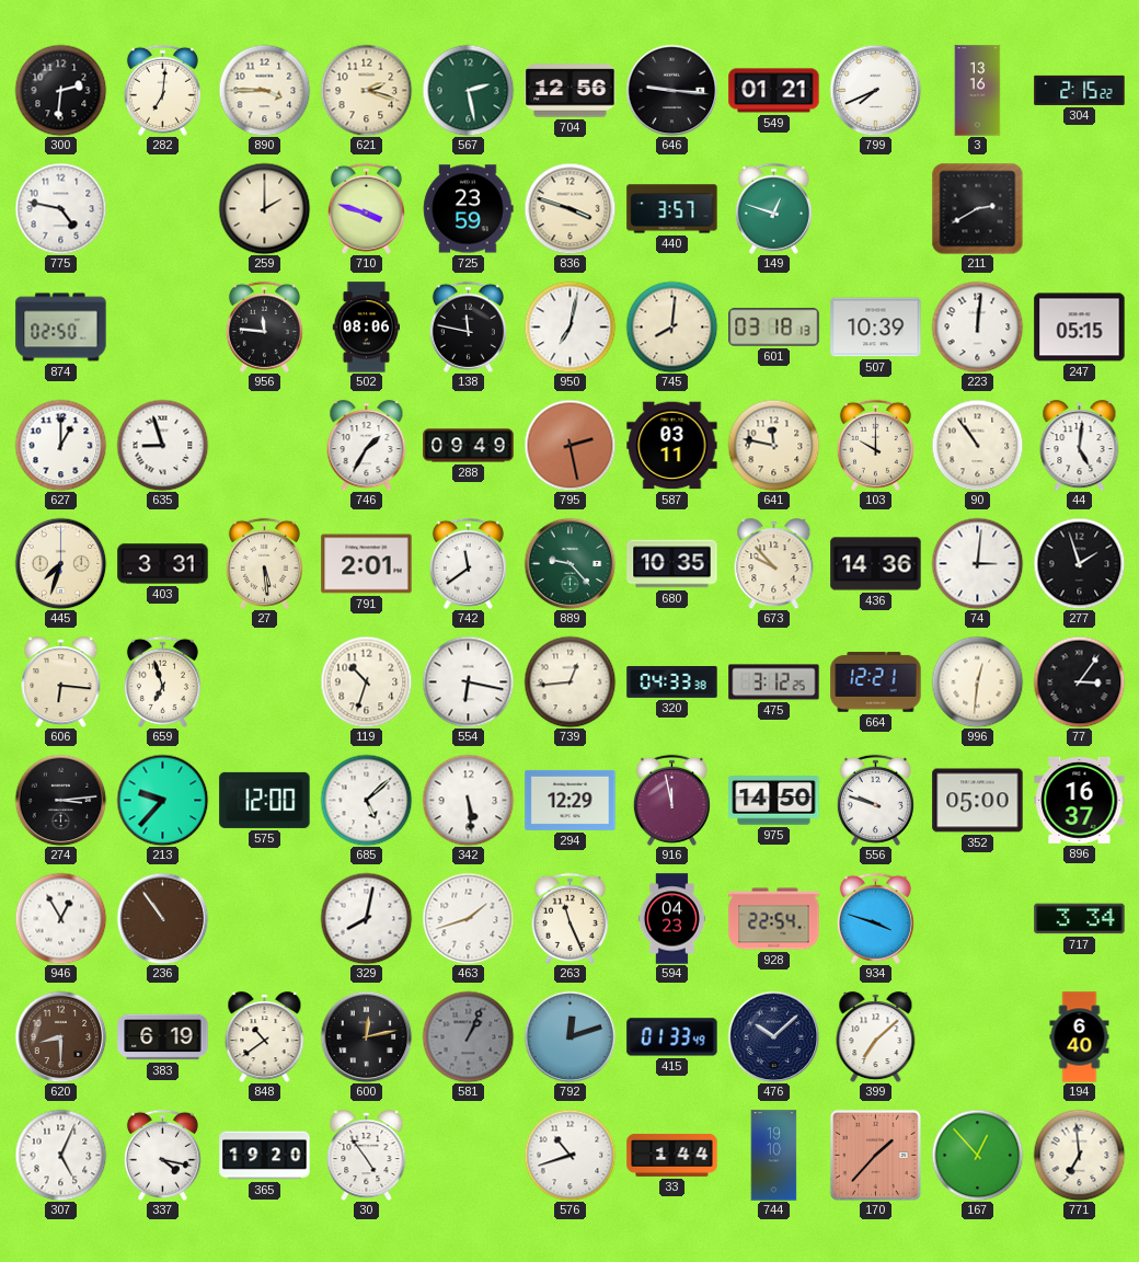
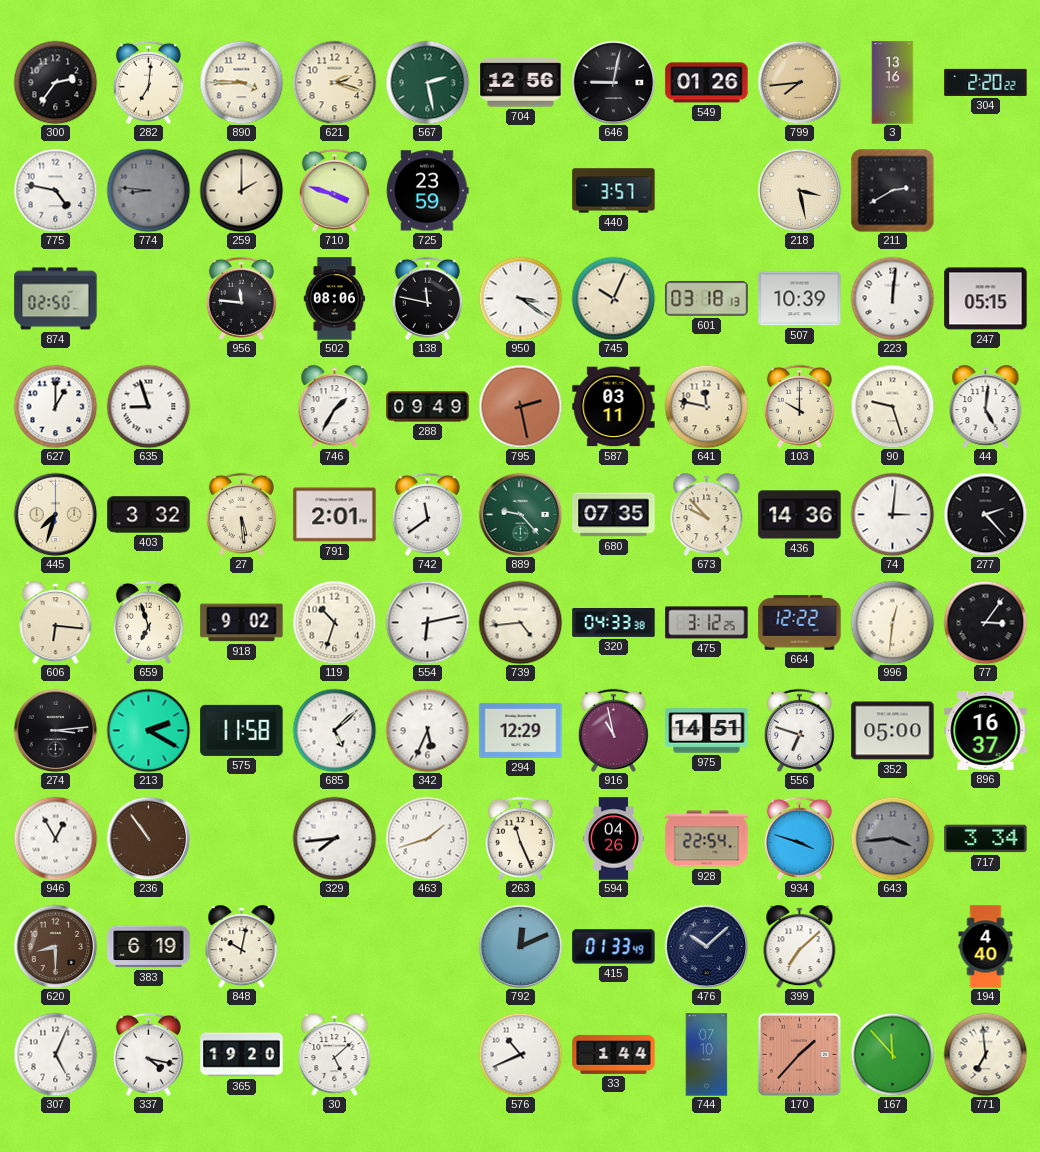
300: 2:31 -> 2:36 (55, 82)
646: 9:16 -> 9:02 (613, 82)
549: 01:21 -> 01:26 (707, 83)
799: 7:41 -> 7:44 (799, 82)
799 dial: white -> champagne (799, 82)
304: 2:15 -> 2:20 (986, 82)
774: none -> 8:46 (148, 190)
836: 3:48 -> none (569, 208)
149: 12:48 -> none (773, 208)
218: none -> 3:28 (799, 190)
950: 7:02 -> 3:21 (520, 298)
745: 8:01 -> 10:04 (613, 298)
90: 10:54 -> 9:27 (892, 406)
403: 3:31 -> 3:32 (149, 515)
680: 10:35 -> 07:35 (614, 515)
277: 1:57 -> 2:23 (985, 514)
918: none -> 9:02 (242, 623)
554: 6:17 -> 6:13 (427, 622)
739: 12:44 -> 4:44 (520, 622)
664: 12:21 -> 12:22 (800, 623)
213: 9:37 -> 2:20 (148, 730)
575: 12:00 -> 11:58 (242, 730)
342: 5:29 -> 5:34 (427, 730)
916: 11:58 -> 10:58 (613, 730)
975: 14:50 -> 14:51 (707, 731)
556: 9:48 -> 6:48 (799, 730)
329: 8:02 -> 7:44 (334, 838)
594: 04:23 -> 04:26 (613, 839)
643: none -> 3:44 (892, 838)
848: 10:39 -> 10:02 (242, 947)
600: 12:13 -> none (366, 1036)
581: 1:04 -> none (468, 1036)
792: 12:12 -> 12:11 (520, 946)
194: 6:40 -> 4:40 (986, 947)
30: 4:54 -> 5:08 (335, 1055)
576: 10:42 -> 10:41 (520, 1054)
744: 19:10 -> 07:10 (707, 1055)
167: 12:53 -> 11:53 (892, 1054)
